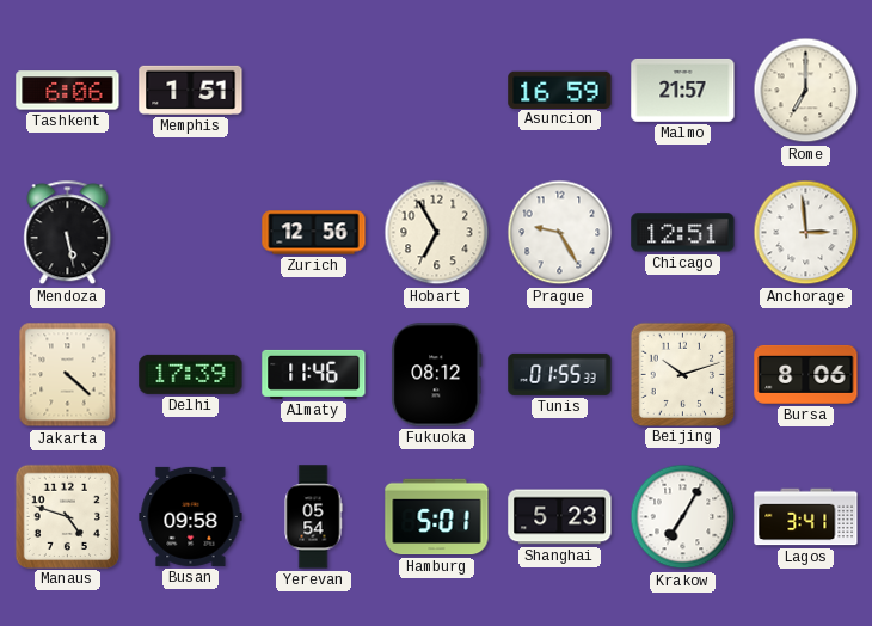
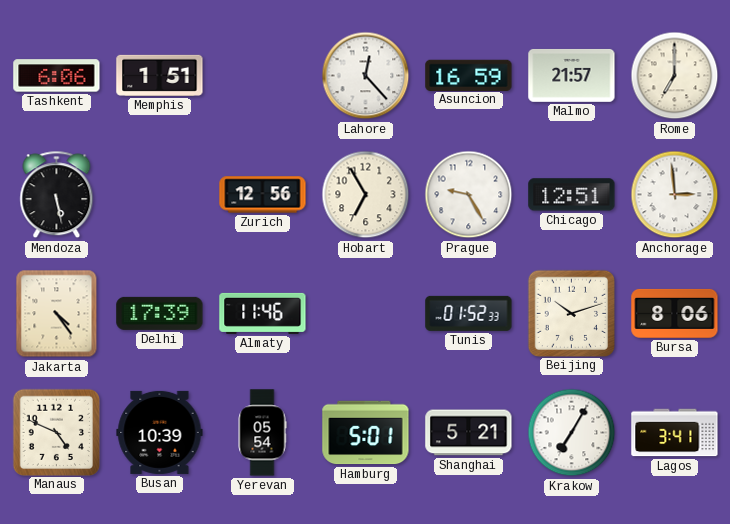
Lahore: none -> 12:23 (366, 76)
Jakarta: 4:22 -> 4:24 (57, 314)
Fukuoka: 08:12 -> none (437, 375)
Tunis: 01:55 -> 01:52 (469, 313)
Manaus: 4:48 -> 4:49 (56, 432)
Busan: 09:58 -> 10:39 (160, 432)
Shanghai: 5:23 -> 5:21 (469, 433)
